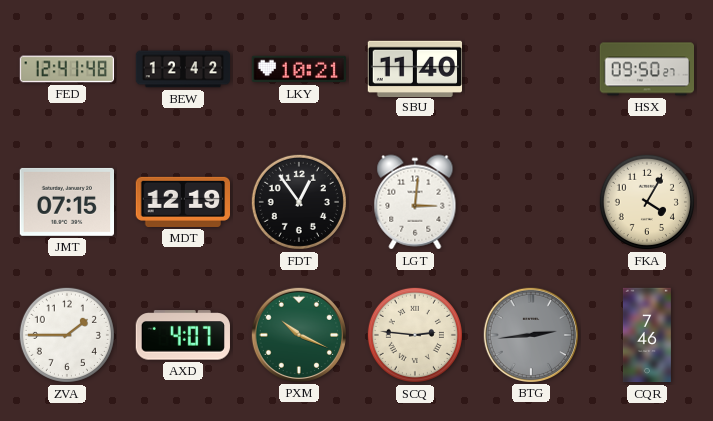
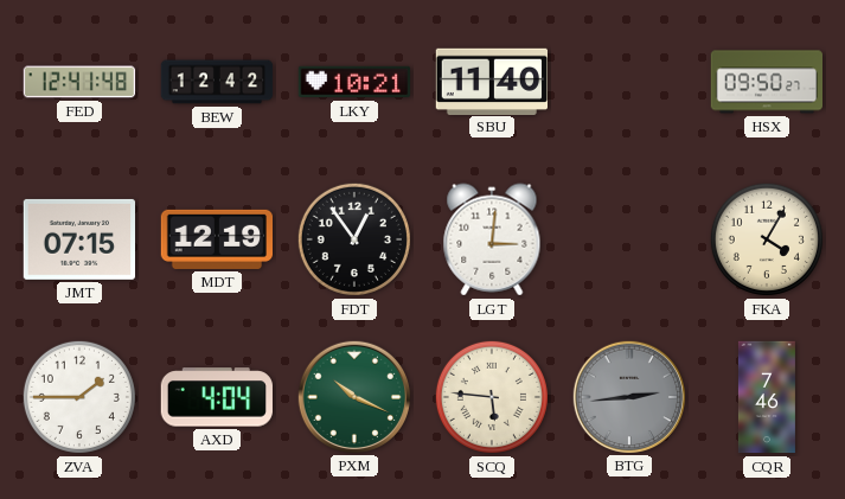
AXD: 4:07 -> 4:04 (216, 397)
SCQ: 2:46 -> 5:46 (492, 397)
